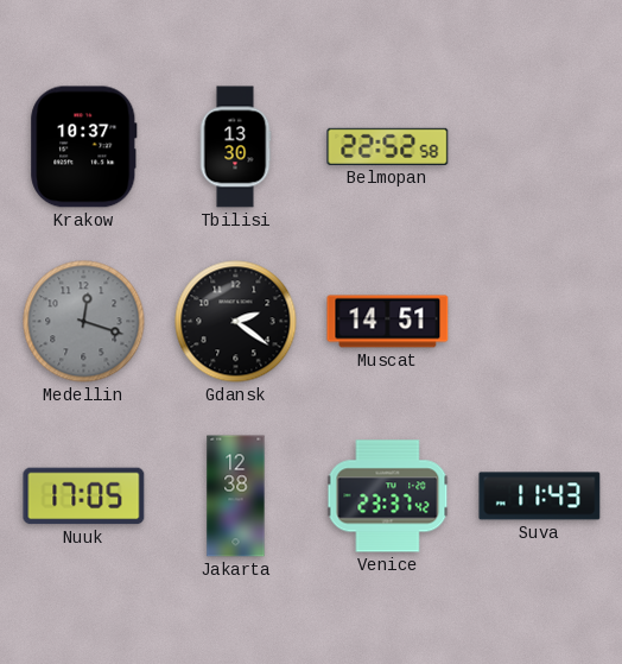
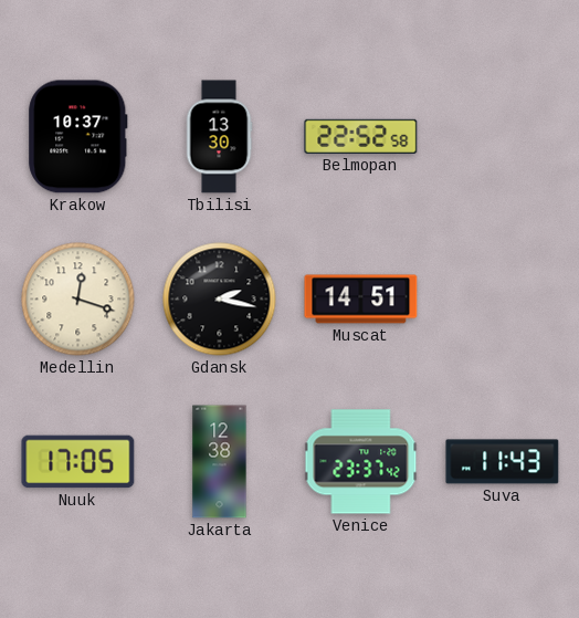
Medellin dial: grey -> cream (78, 300)
Gdansk: 2:21 -> 2:17 (220, 300)
